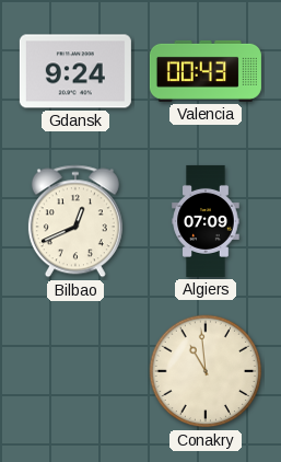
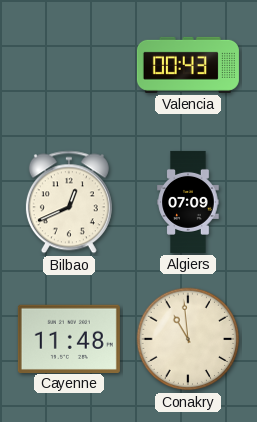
Gdansk: 9:24 -> none (75, 71)
Cayenne: none -> 11:48 (69, 338)
